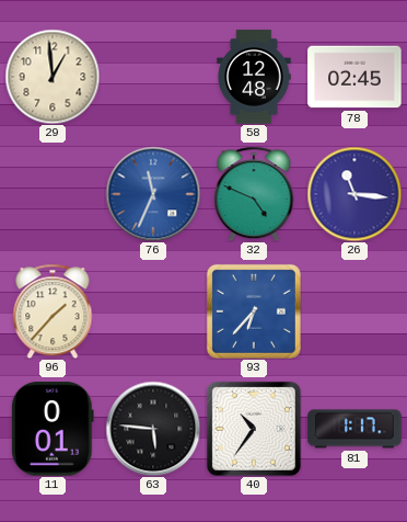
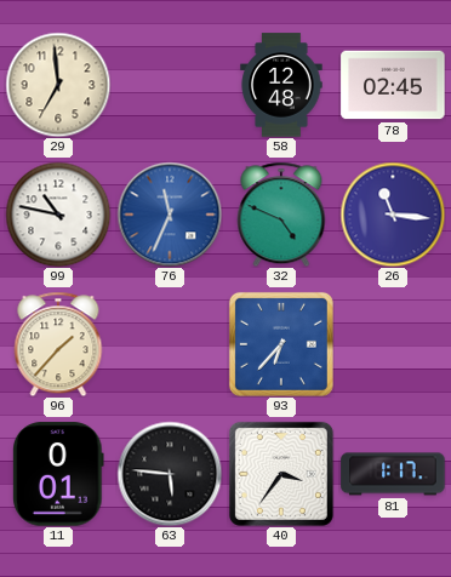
29: 12:59 -> 6:59 (58, 85)
99: none -> 10:47 (58, 215)
40: 10:36 -> 3:36 (281, 474)
